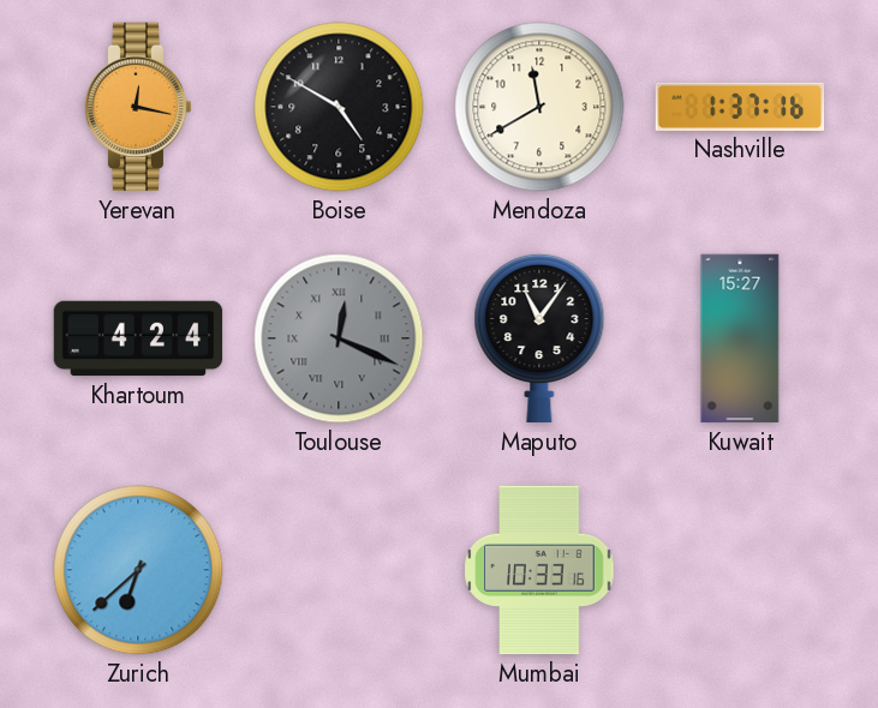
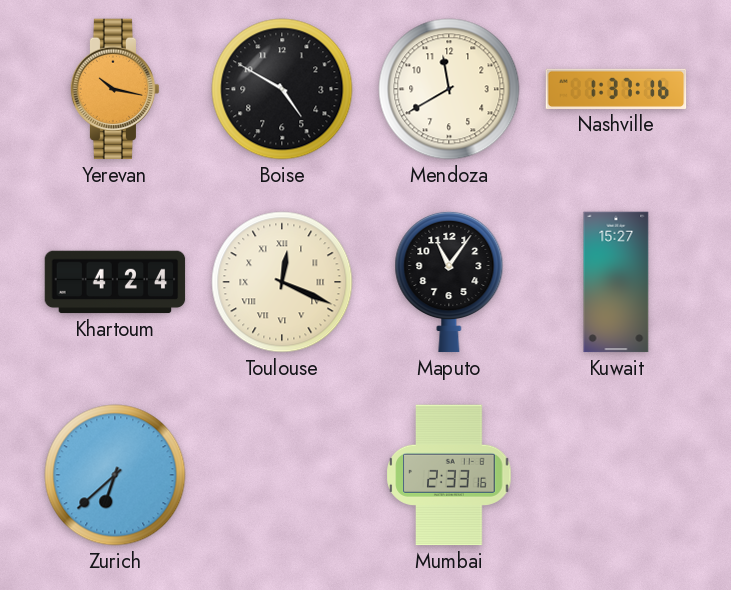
Yerevan: 12:17 -> 10:17 (115, 89)
Toulouse dial: grey -> cream (282, 282)
Mumbai: 10:33 -> 2:33 (449, 475)
